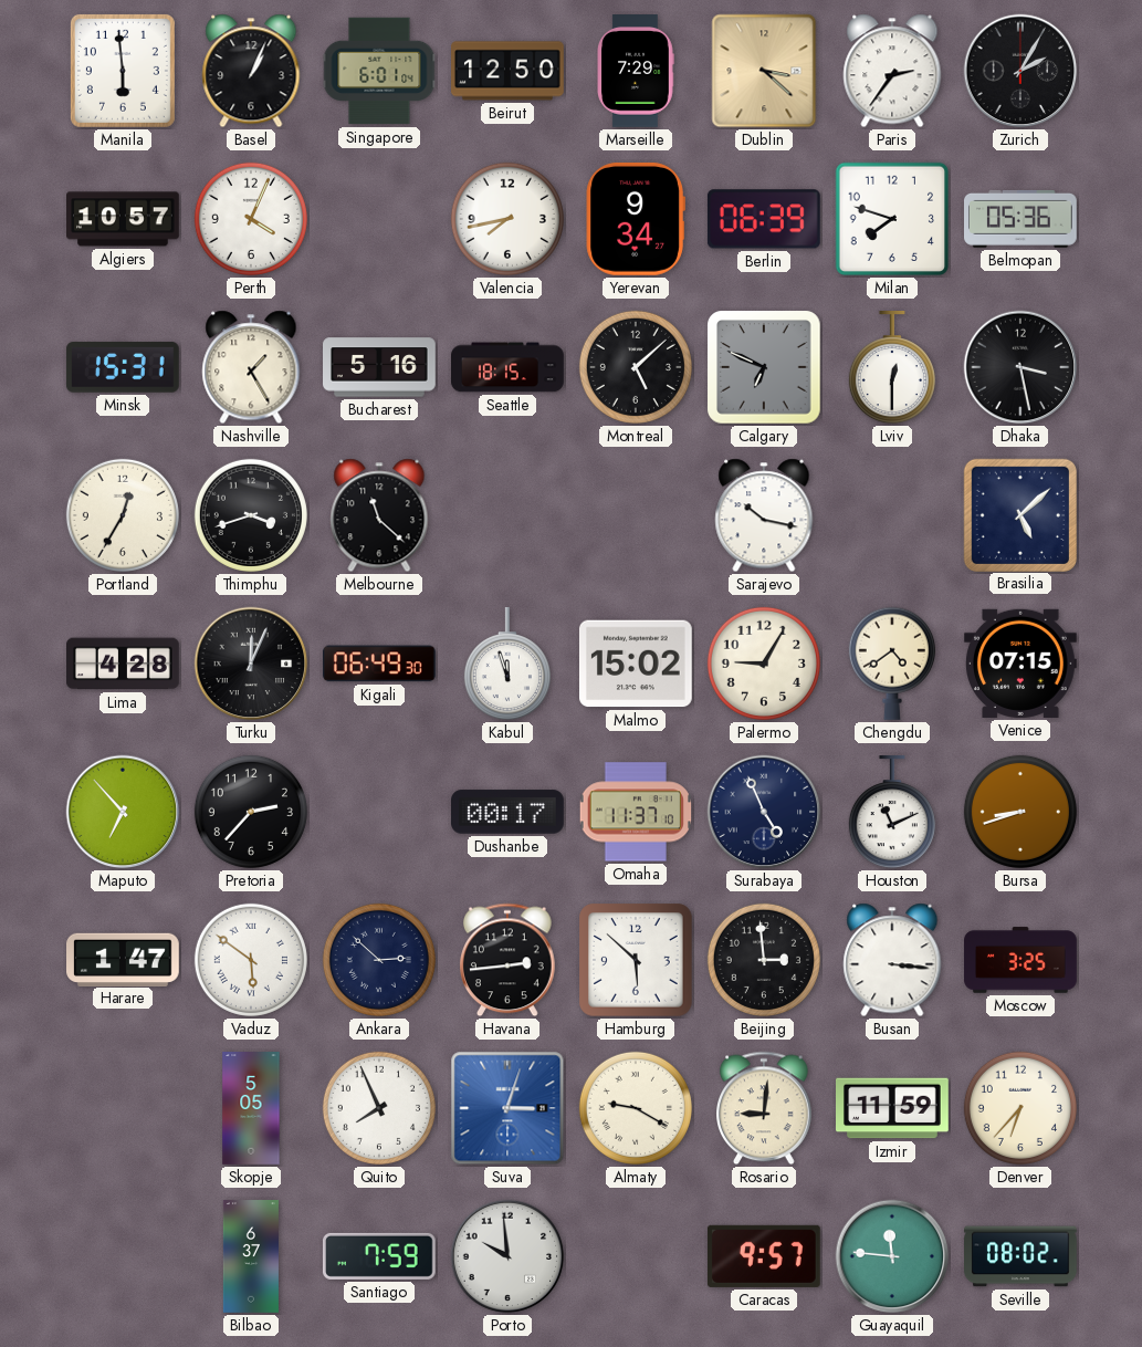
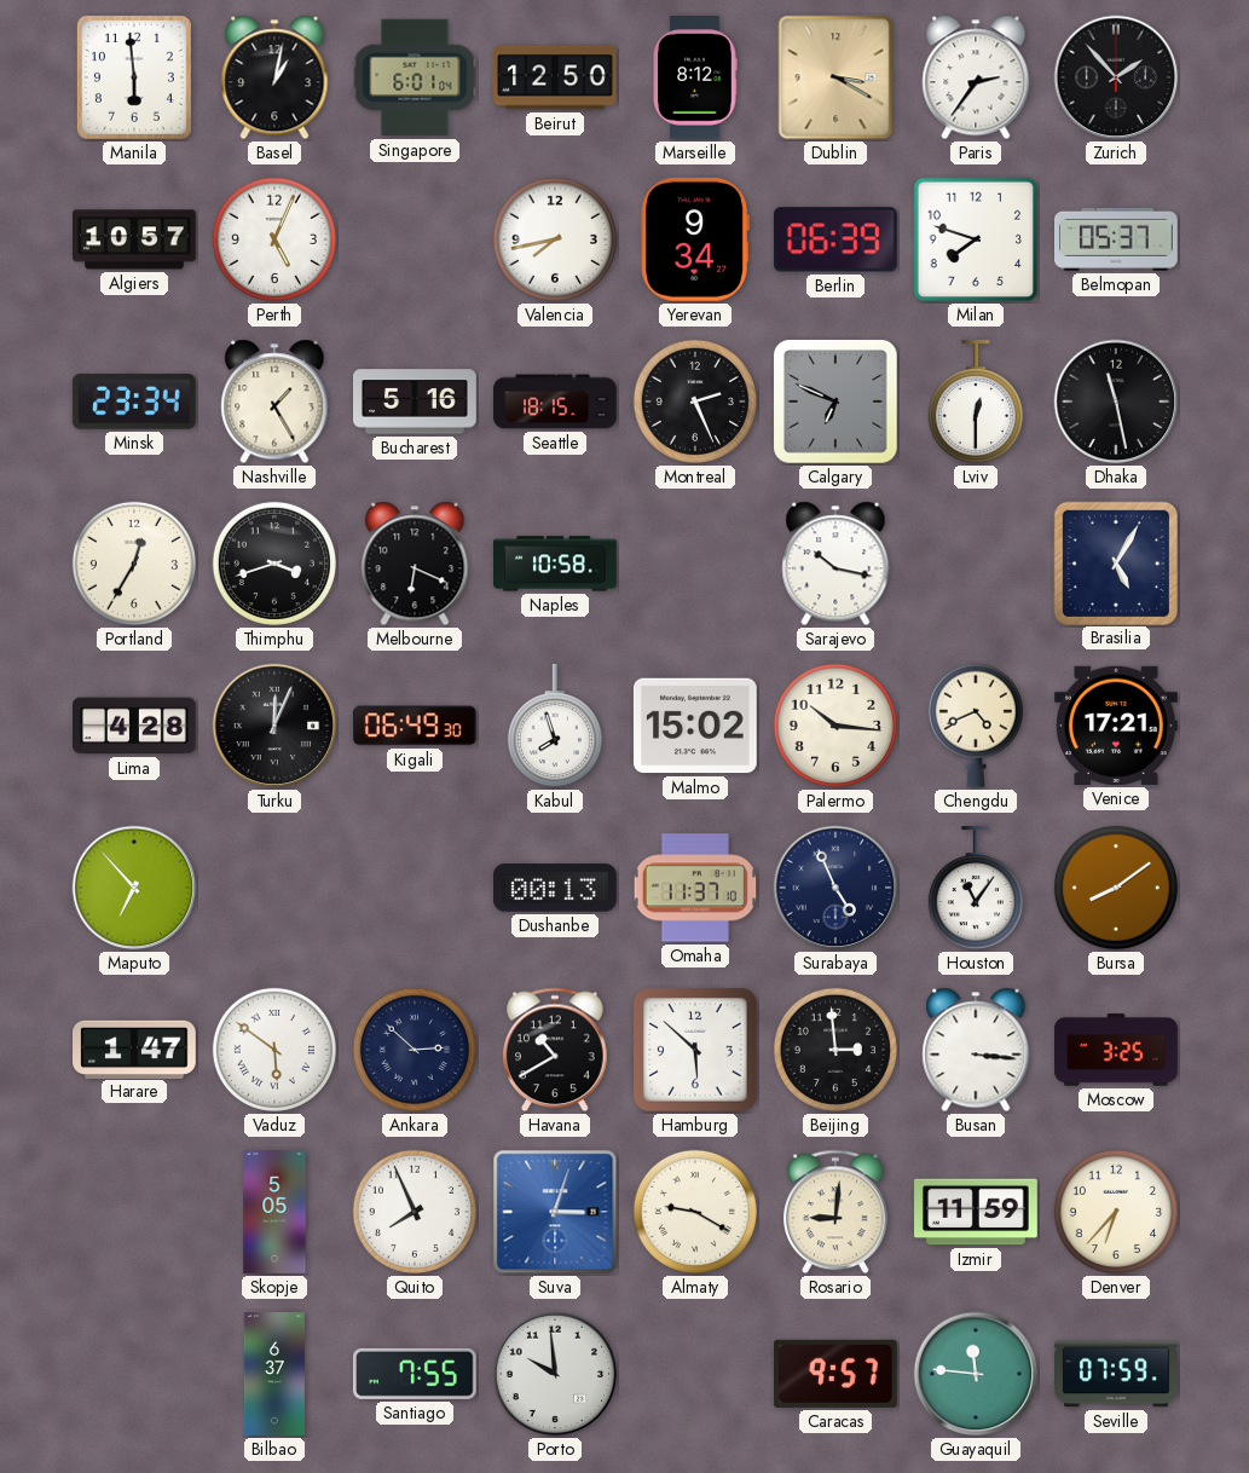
Basel: 1:04 -> 1:02 (274, 77)
Marseille: 7:29 -> 8:12 (695, 79)
Dublin: 3:22 -> 3:20 (835, 77)
Zurich: 2:05 -> 1:53 (1116, 77)
Perth: 4:04 -> 5:04 (274, 239)
Belmopan: 05:36 -> 05:37 (1117, 239)
Minsk: 15:31 -> 23:34 (134, 402)
Montreal: 5:08 -> 2:26 (695, 402)
Dhaka: 3:28 -> 11:28 (1116, 402)
Melbourne: 11:22 -> 6:19 (415, 564)
Naples: none -> 10:58 (555, 564)
Brasilia: 5:08 -> 5:05 (1115, 562)
Kabul: 11:57 -> 7:57 (555, 727)
Palermo: 9:05 -> 10:16 (835, 726)
Chengdu: 4:39 -> 4:41 (976, 726)
Venice: 07:15 -> 17:21 (1117, 726)
Pretoria: 2:37 -> none (251, 812)
Dushanbe: 00:17 -> 00:13 (556, 888)
Houston: 11:11 -> 11:06 (976, 889)
Bursa: 8:42 -> 8:09 (1116, 888)
Havana: 2:44 -> 10:40 (556, 1050)
Santiago: 7:59 -> 7:55 (415, 1374)
Seville: 08:02 -> 07:59 (1117, 1374)
